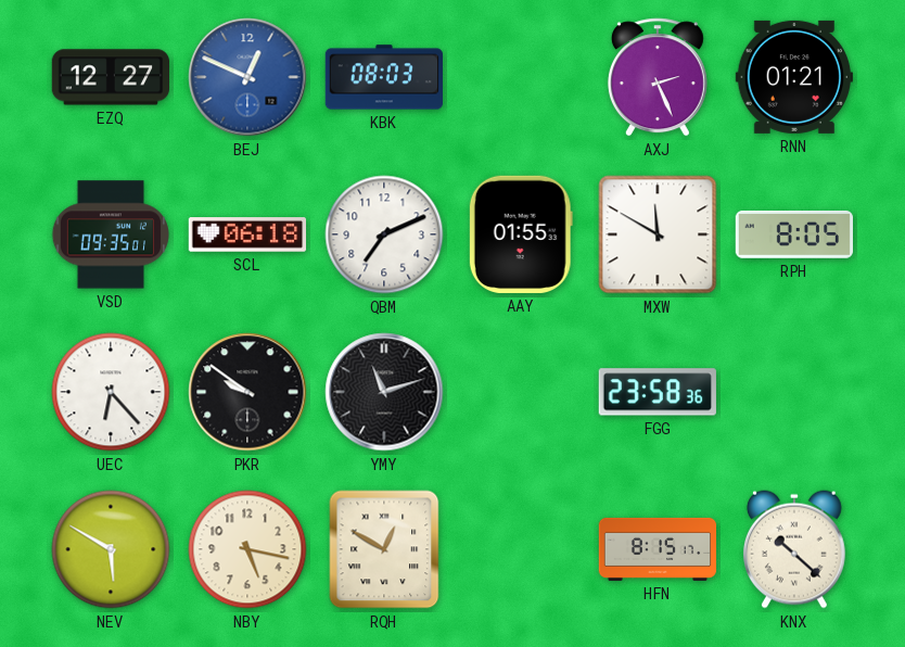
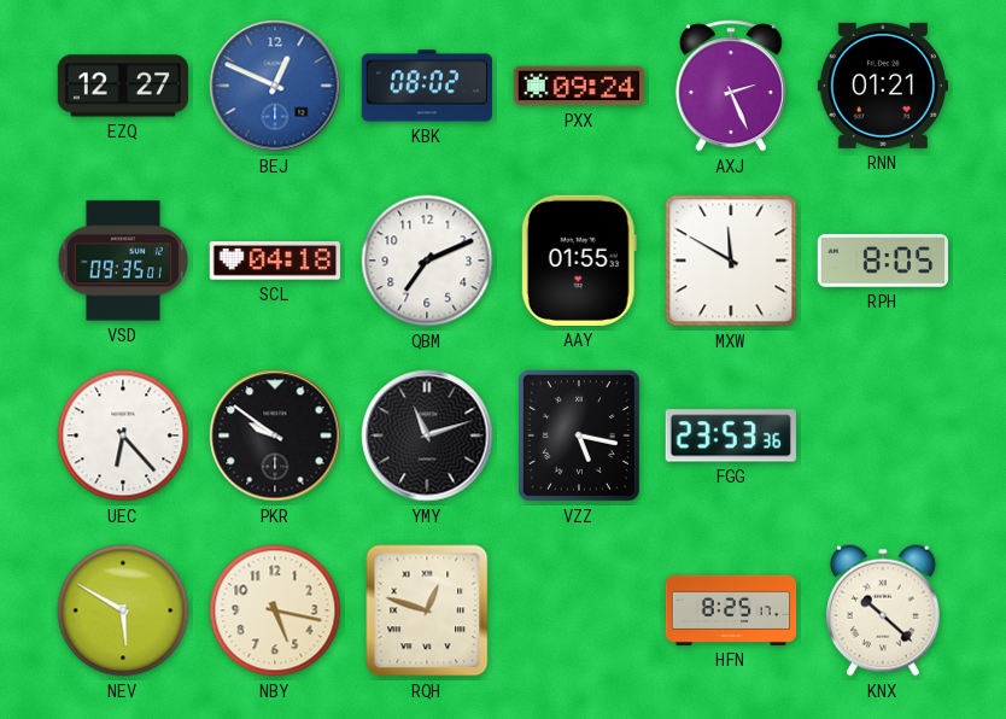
KBK: 08:03 -> 08:02 (427, 86)
PXX: none -> 09:24 (578, 86)
SCL: 06:18 -> 04:18 (274, 261)
VZZ: none -> 5:17 (579, 436)
FGG: 23:58 -> 23:53 (731, 436)
RQH: 12:50 -> 12:48 (427, 610)
HFN: 8:15 -> 8:25 (731, 610)
